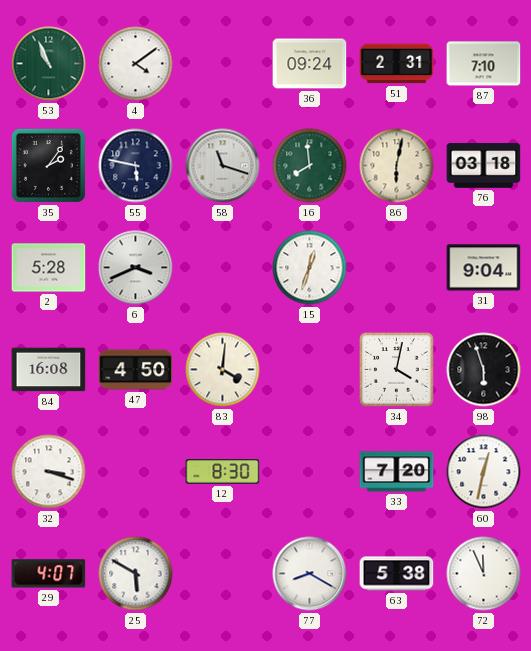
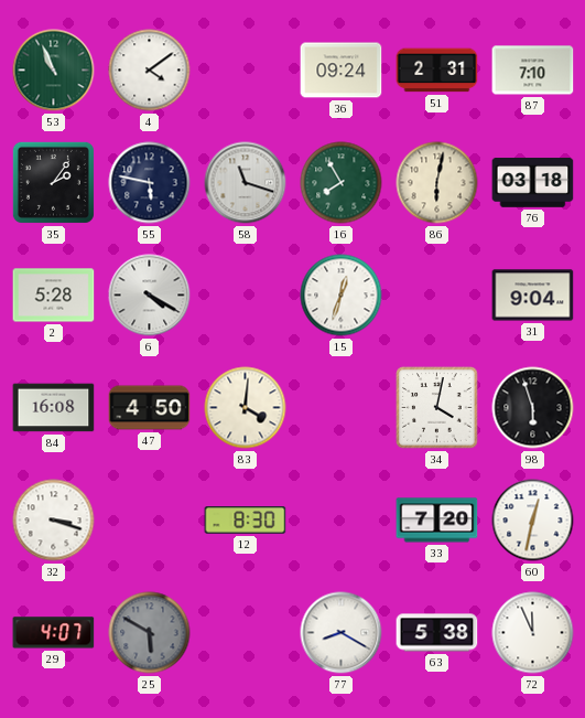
16: 7:59 -> 7:55 (342, 183)
6: 3:41 -> 4:20 (150, 296)
25 dial: white -> grey (150, 633)
